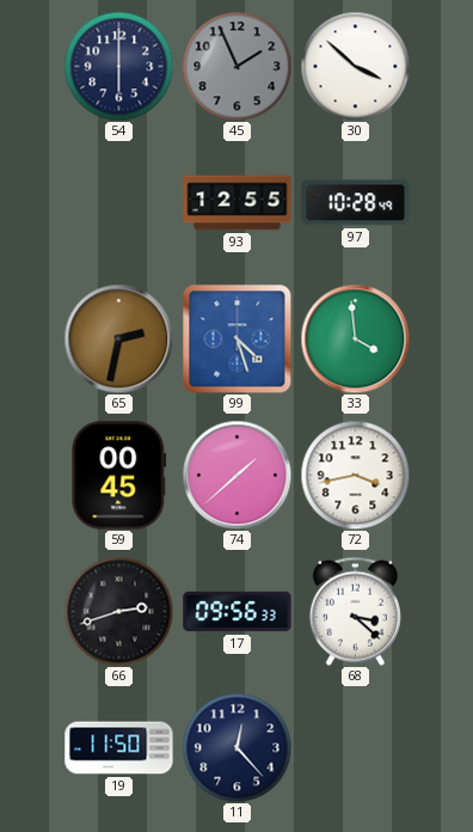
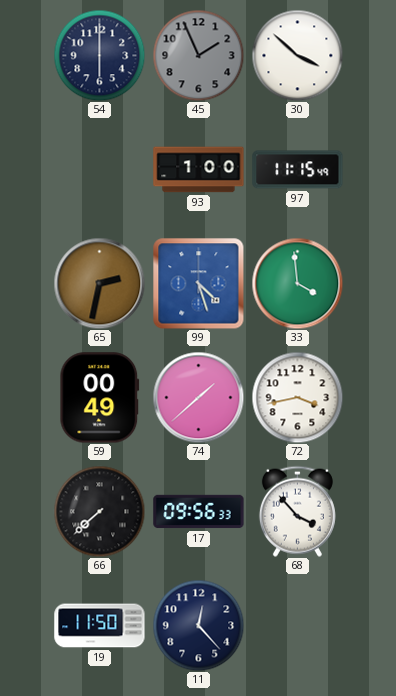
93: 12:55 -> 1:00 (199, 170)
97: 10:28 -> 11:15 (298, 170)
59: 00:45 -> 00:49 (100, 398)
66: 2:42 -> 7:38 (99, 511)
68: 3:22 -> 3:53 (297, 511)
